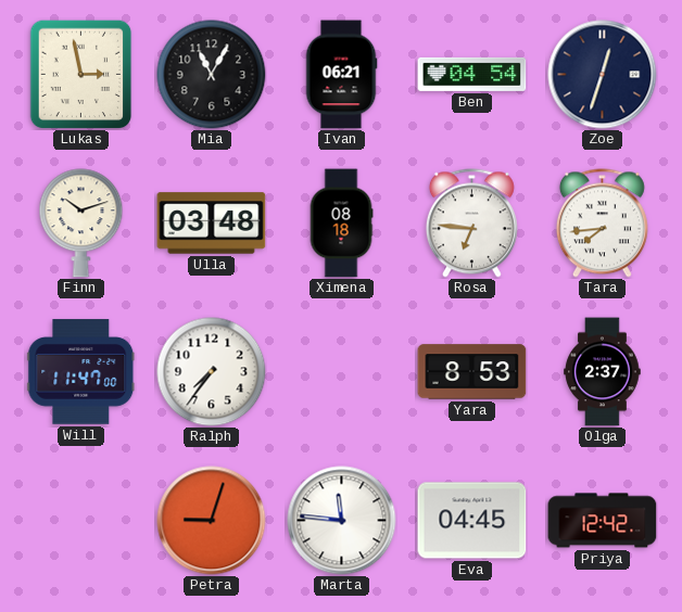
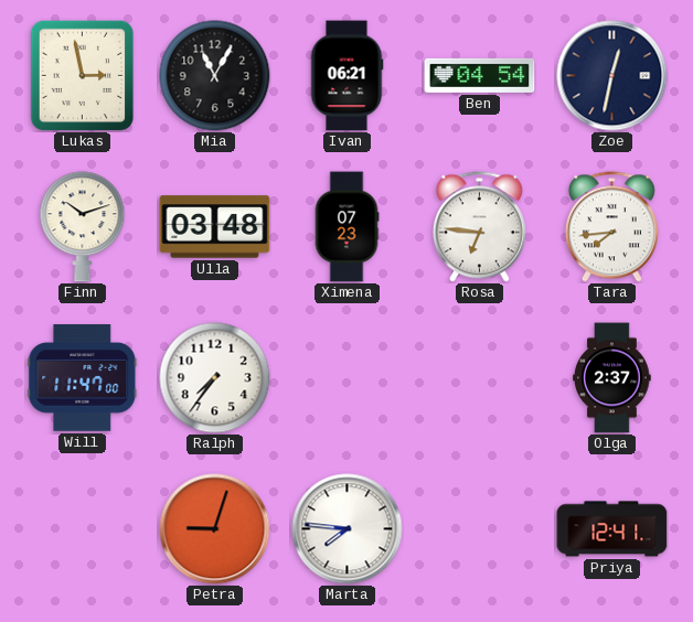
Zoe: 12:33 -> 12:32 (612, 76)
Ximena: 08:18 -> 07:23 (346, 227)
Yara: 8:53 -> none (472, 372)
Marta: 11:46 -> 7:46 (348, 529)
Eva: 04:45 -> none (472, 521)
Priya: 12:42 -> 12:41 (612, 529)
